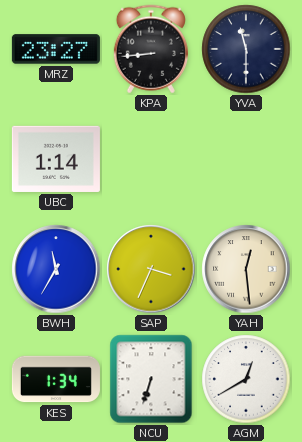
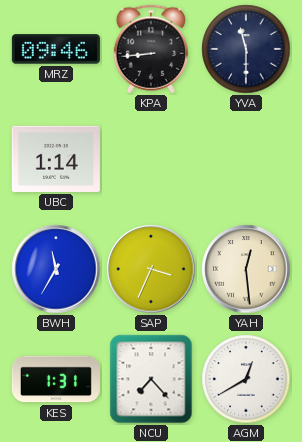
MRZ: 23:27 -> 09:46 (56, 49)
KES: 1:34 -> 1:31 (56, 379)
NCU: 6:33 -> 7:23 (151, 379)
